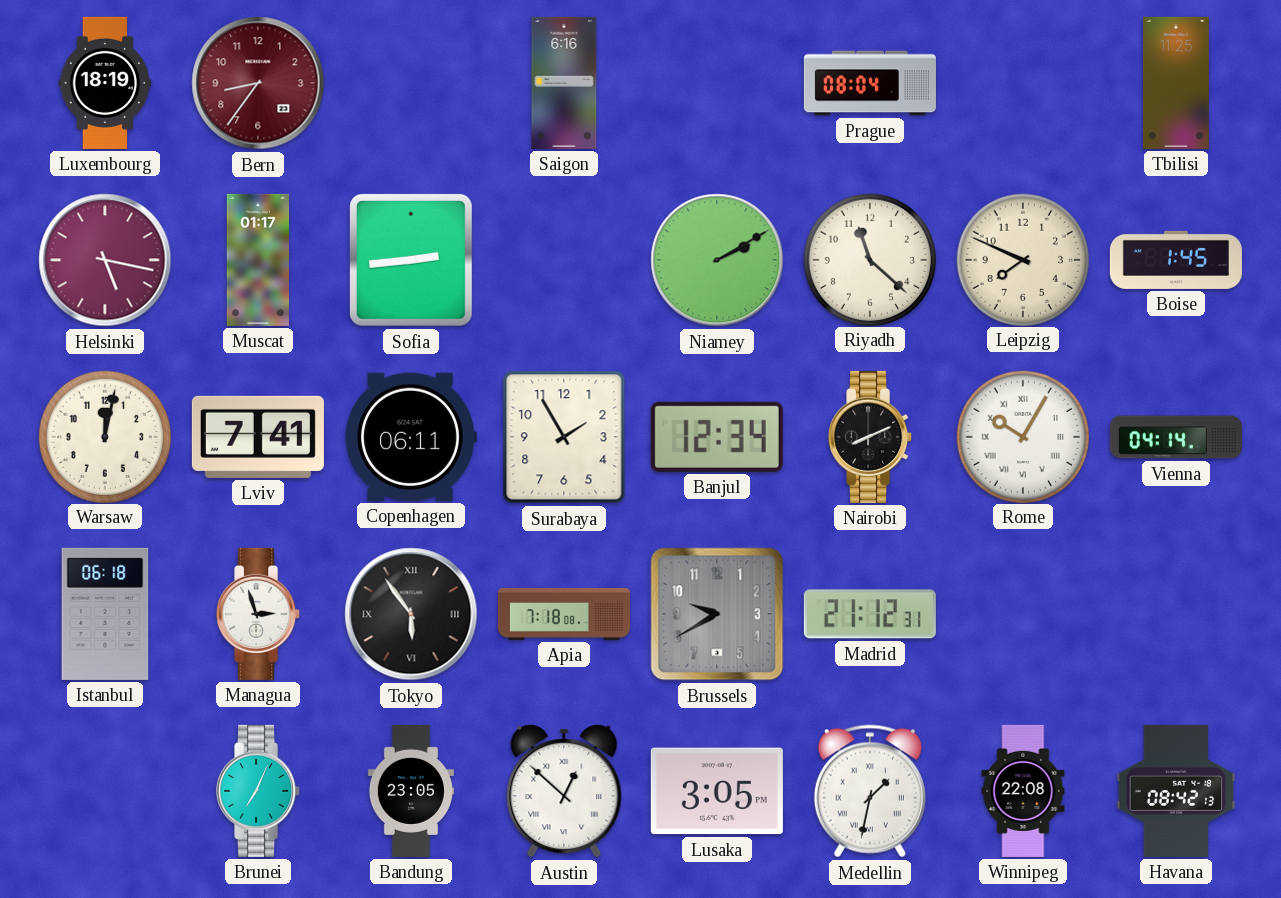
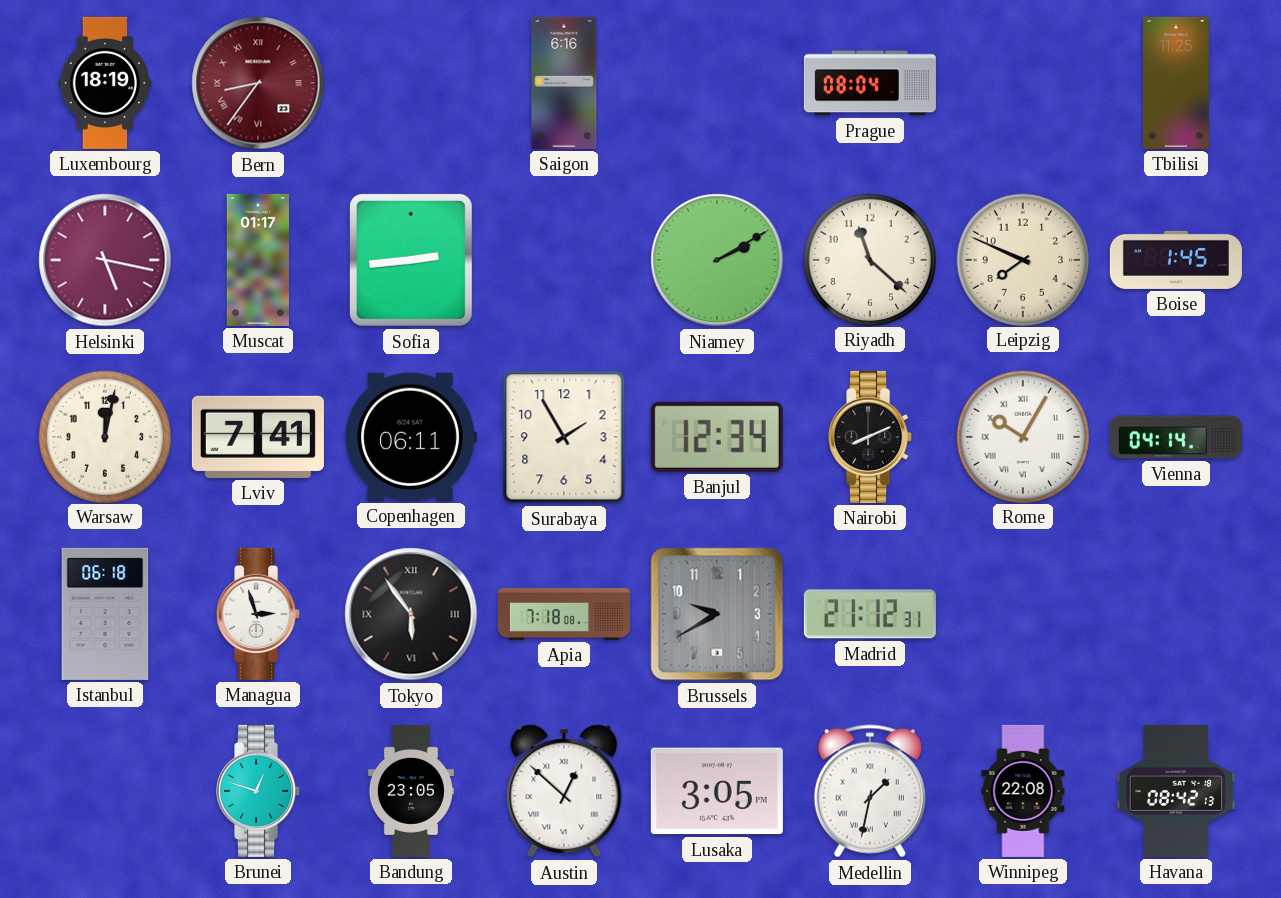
Bern numerals: Arabic -> Roman (258, 83)
Brunei: 7:04 -> 12:48 (259, 791)
